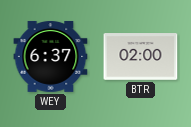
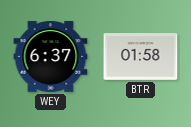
BTR: 02:00 -> 01:58 (141, 57)
